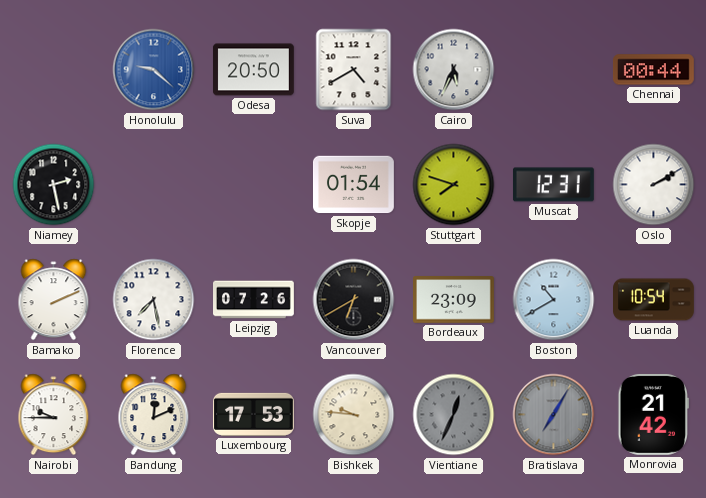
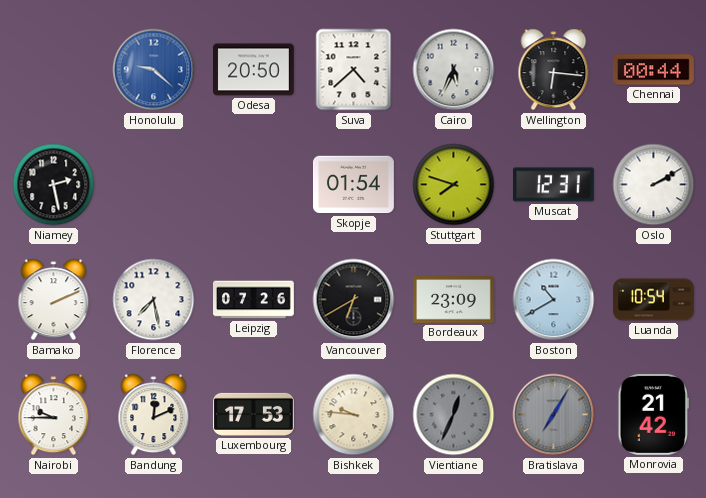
Suva: 4:40 -> 4:38 (354, 70)
Wellington: none -> 6:16 (554, 70)
